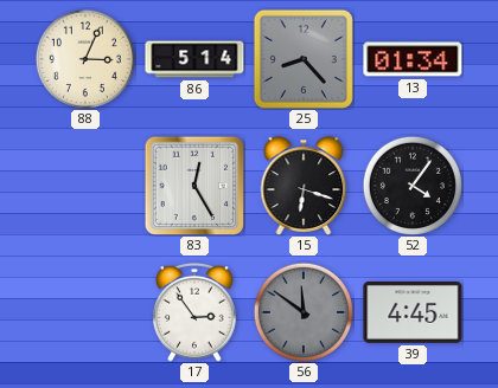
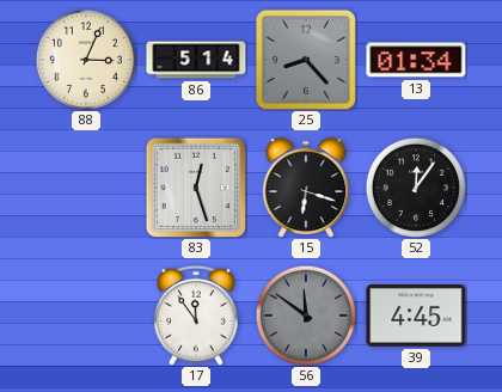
83: 12:25 -> 12:27 (196, 188)
52: 4:06 -> 12:06 (416, 188)
17: 2:54 -> 11:54 (197, 316)
